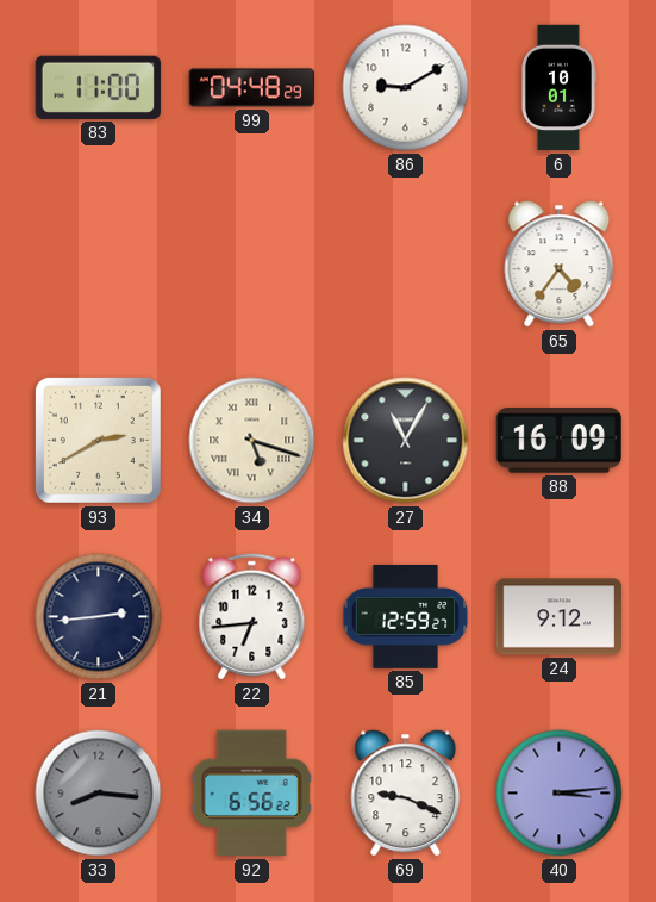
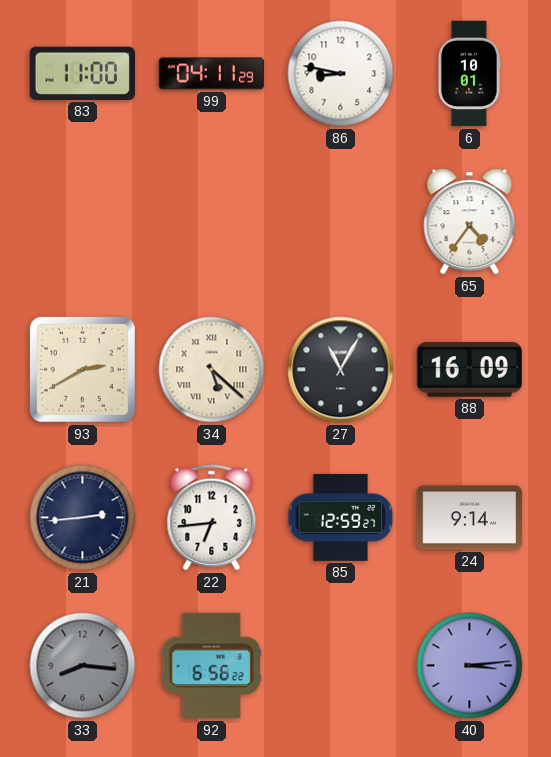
99: 04:48 -> 04:11 (212, 74)
86: 9:10 -> 8:47 (341, 74)
34: 5:18 -> 5:22 (212, 370)
24: 9:12 -> 9:14 (470, 518)
69: 9:19 -> none (406, 794)
